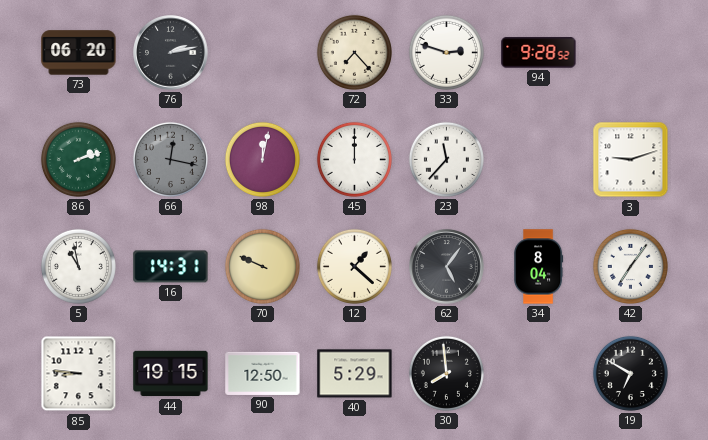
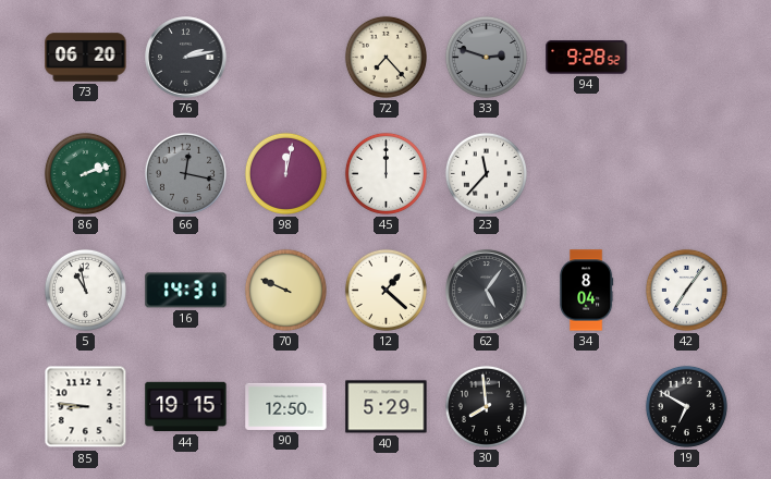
33 dial: white -> grey (486, 57)
3: 9:12 -> none (631, 160)
